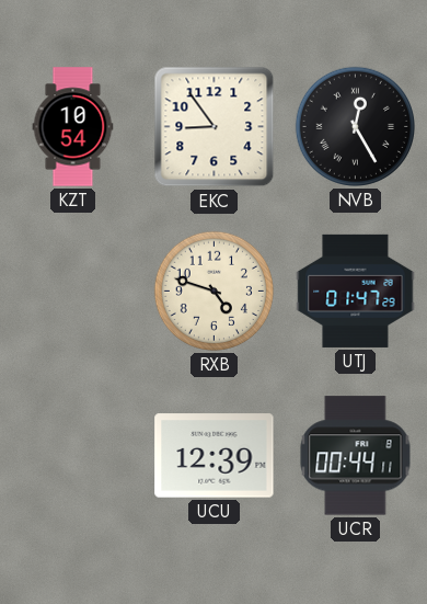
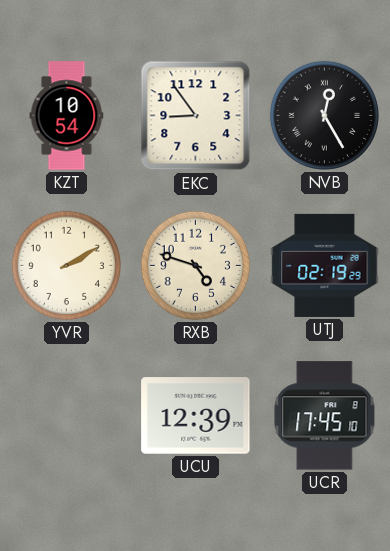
YVR: none -> 2:10 (66, 265)
UTJ: 01:47 -> 02:19 (325, 265)
UCR: 00:44 -> 17:45 (325, 416)
